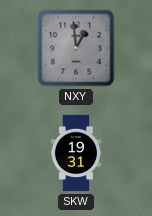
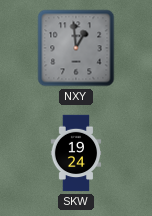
SKW: 19:31 -> 19:24 (76, 153)
